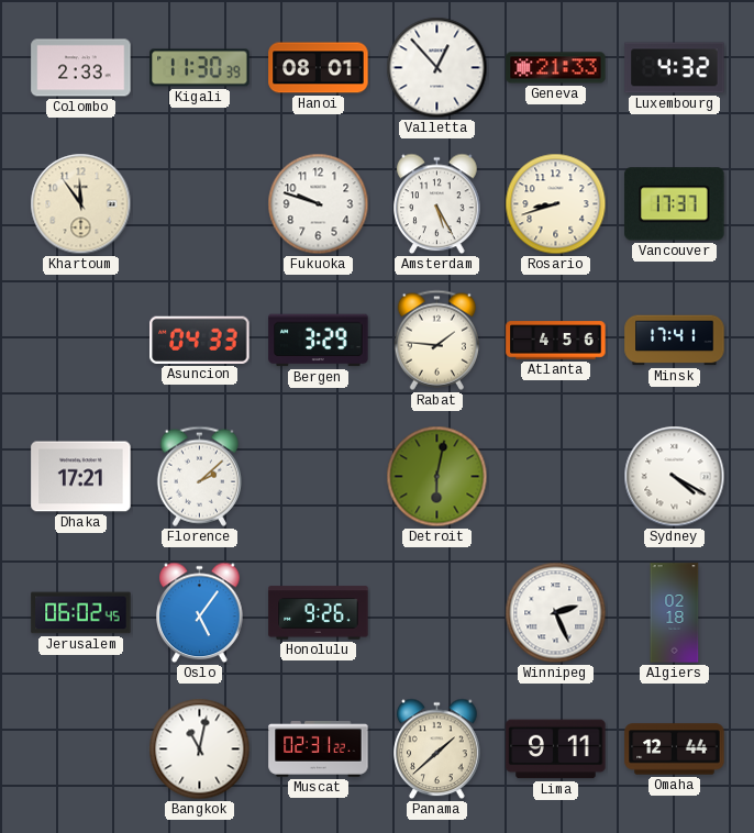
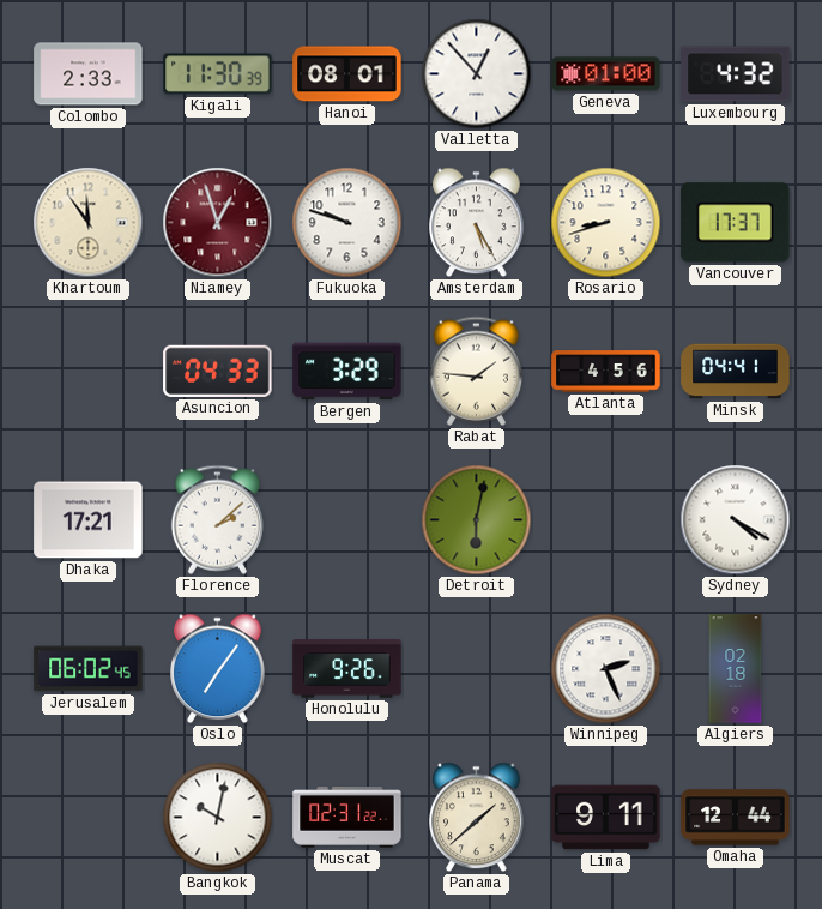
Geneva: 21:33 -> 01:00 (606, 74)
Niamey: none -> 12:57 (218, 223)
Minsk: 17:41 -> 04:41 (736, 372)
Oslo: 5:06 -> 7:06 (218, 669)
Bangkok: 11:02 -> 10:02 (218, 818)
